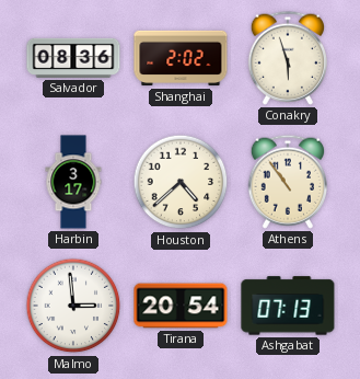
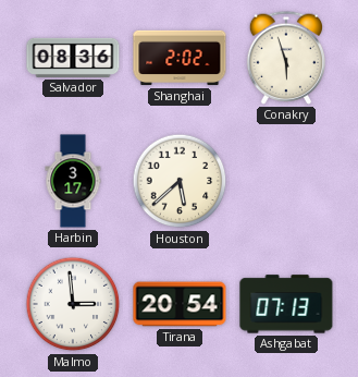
Houston: 4:38 -> 5:38 (180, 181)
Athens: 10:54 -> none (287, 182)
